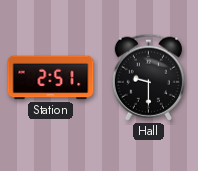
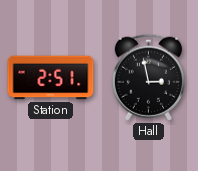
Hall: 9:30 -> 2:58 (148, 77)
